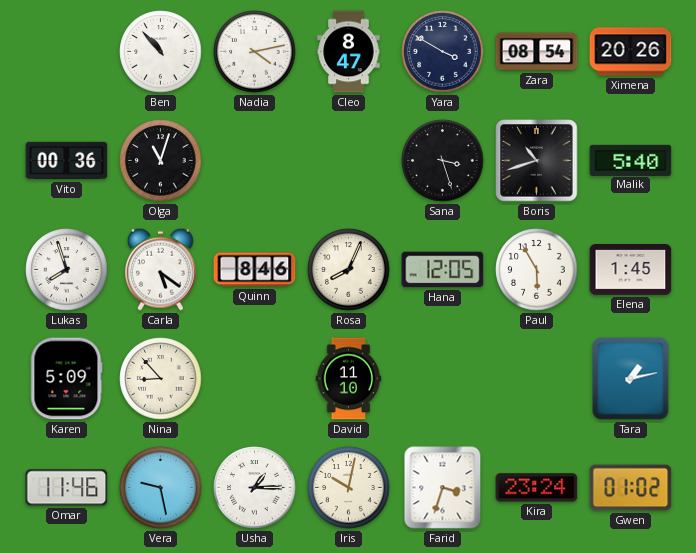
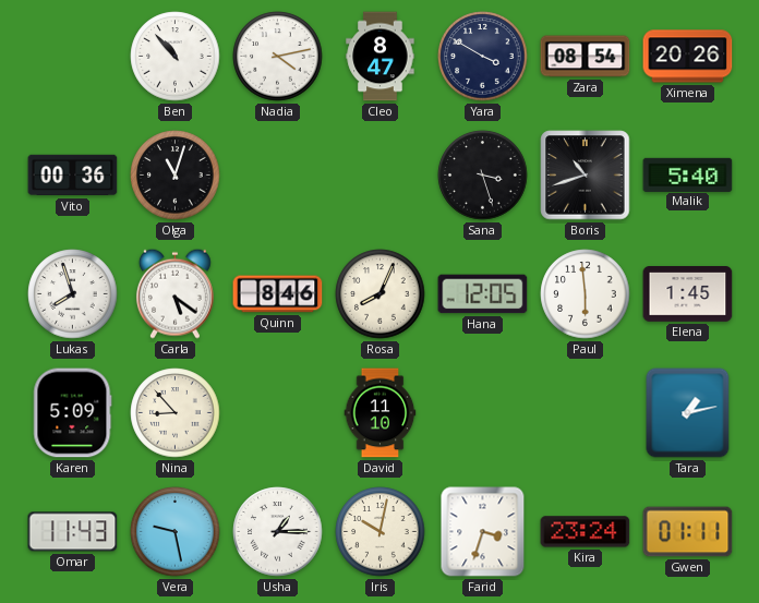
Paul: 5:55 -> 5:59 (586, 294)
Omar: 11:46 -> 11:43 (73, 532)
Gwen: 01:02 -> 01:11 (688, 532)
